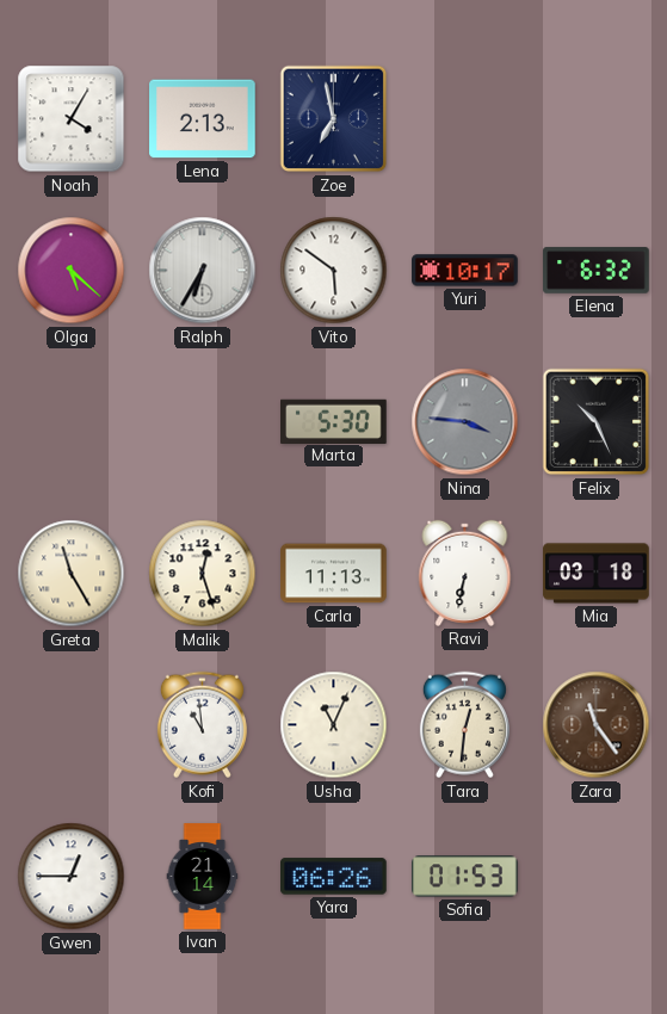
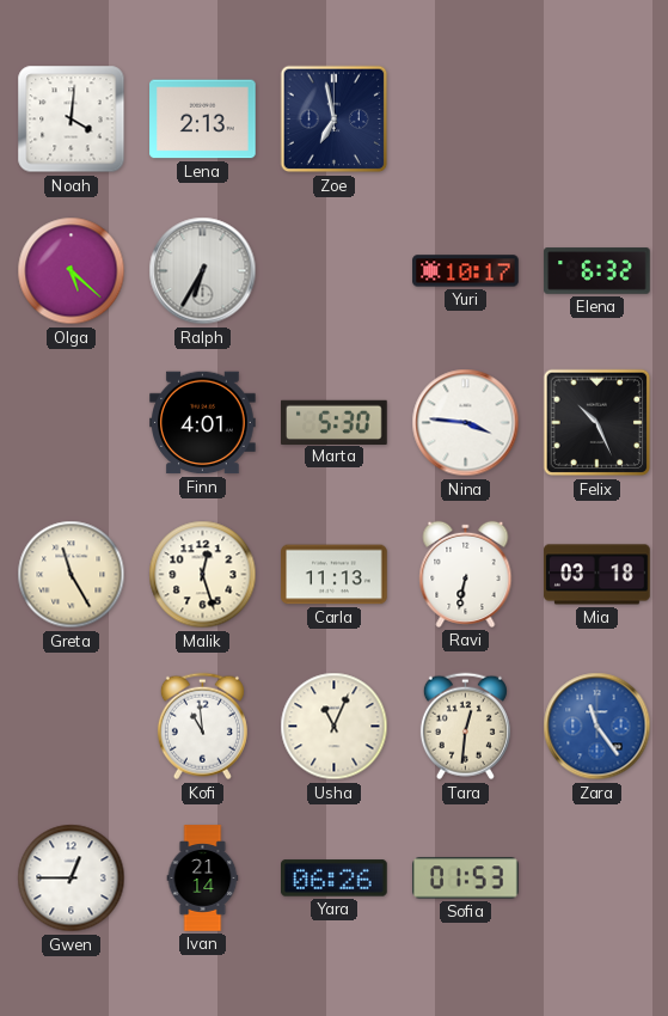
Noah: 4:05 -> 4:01 (72, 120)
Vito: 5:51 -> none (334, 271)
Finn: none -> 4:01 (203, 423)
Nina dial: grey -> white (466, 423)
Zara dial: brown -> blue (597, 727)
